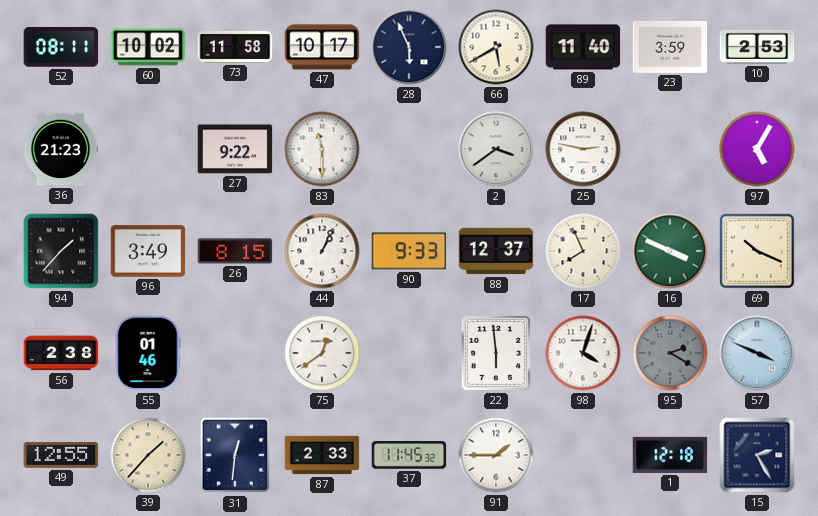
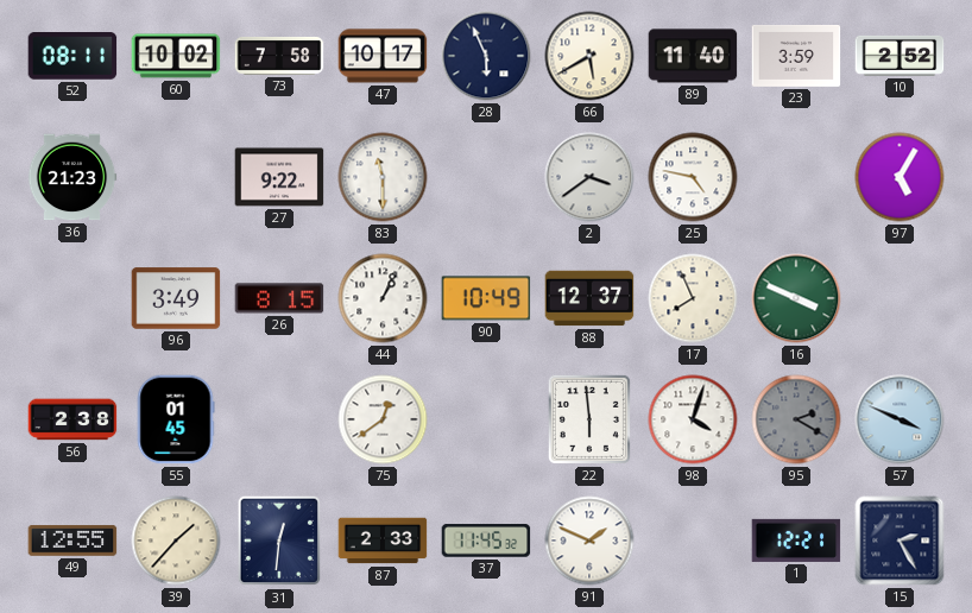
73: 11:58 -> 7:58 (279, 57)
10: 2:53 -> 2:52 (900, 56)
25: 2:47 -> 4:47 (693, 177)
94: 1:37 -> none (61, 251)
90: 9:33 -> 10:49 (486, 298)
69: 10:19 -> none (757, 251)
55: 01:46 -> 01:45 (176, 419)
91: 1:45 -> 1:49 (589, 541)
1: 12:18 -> 12:21 (796, 541)
